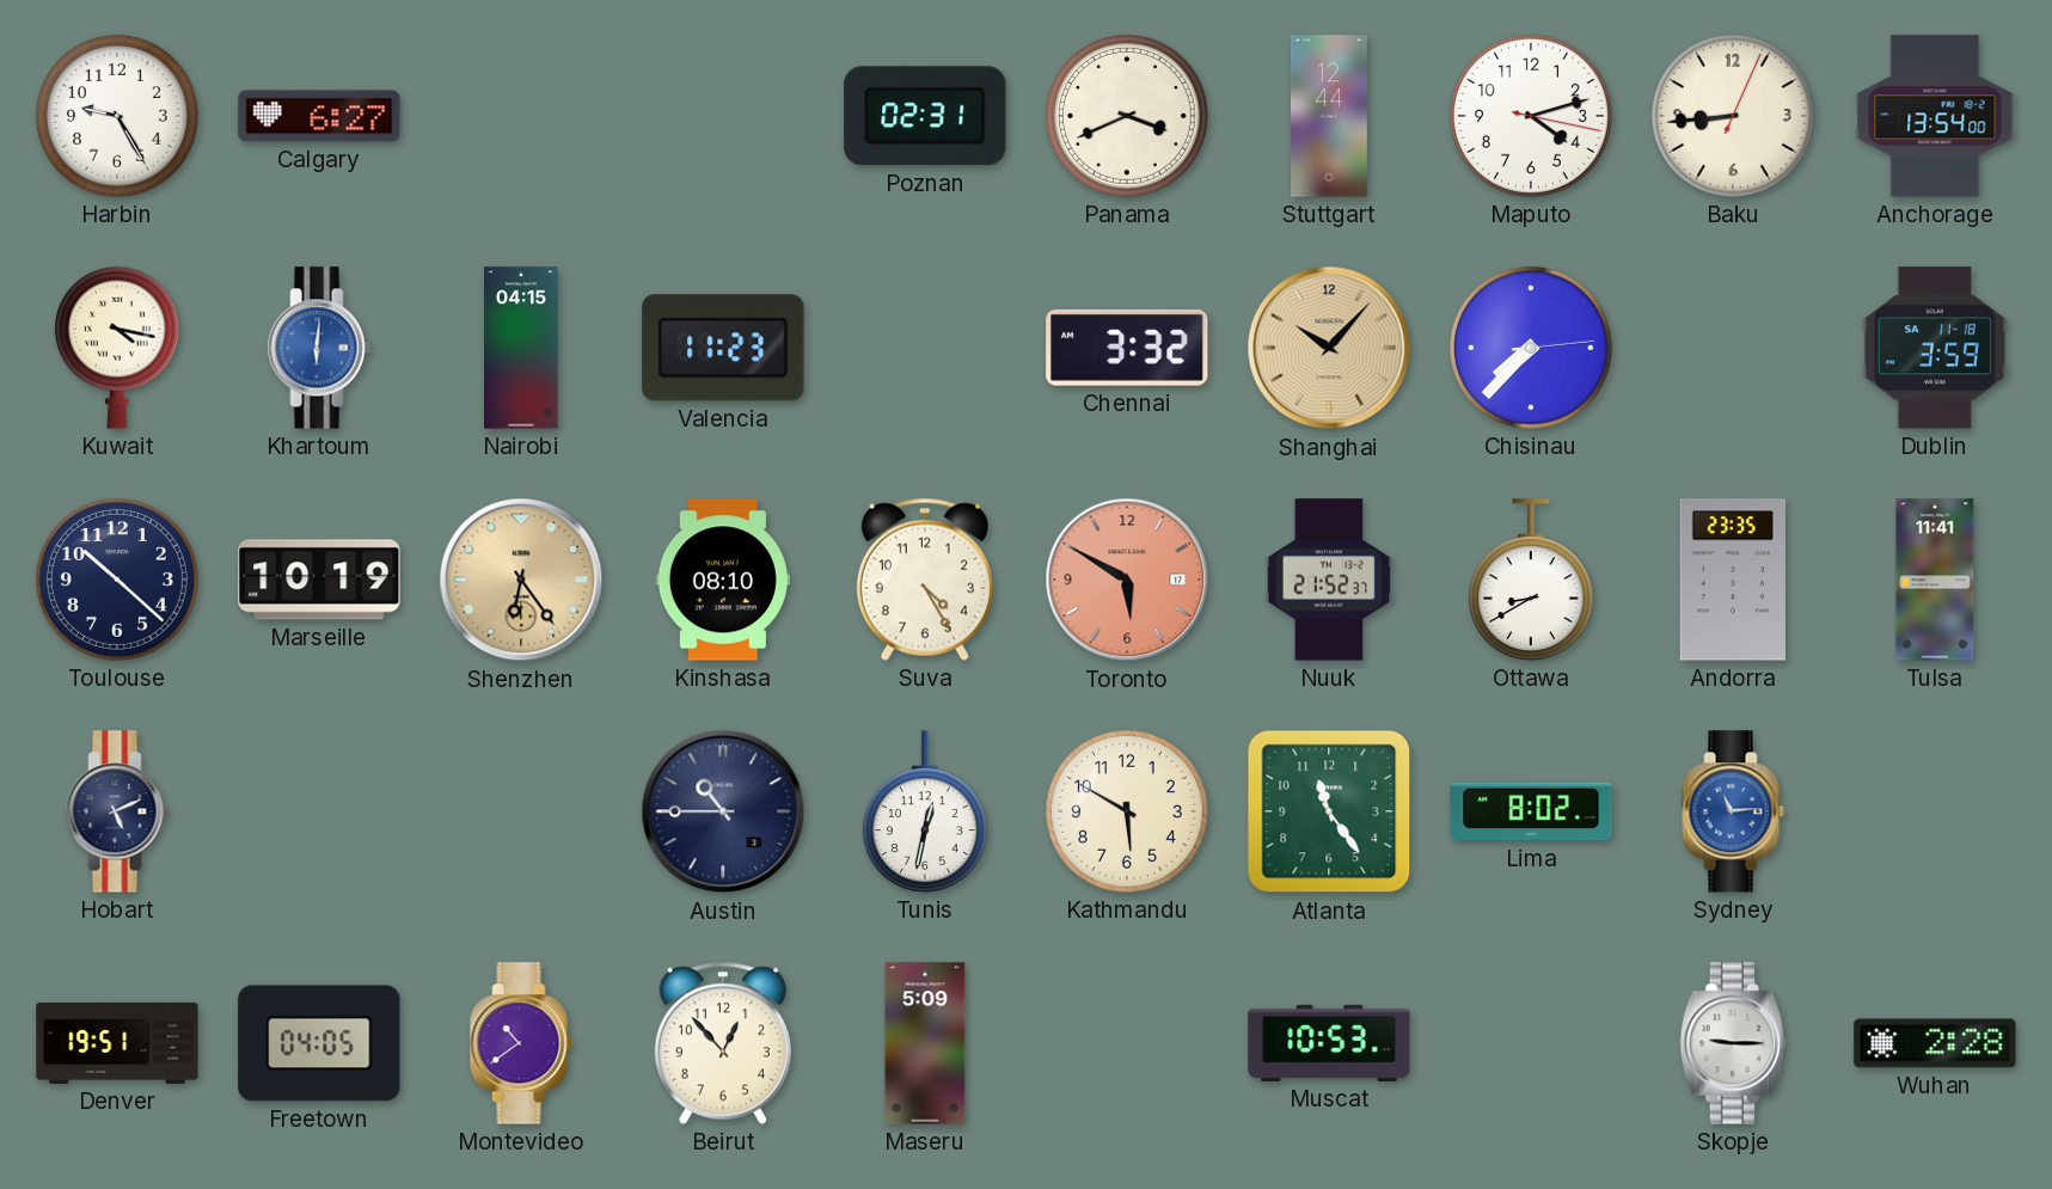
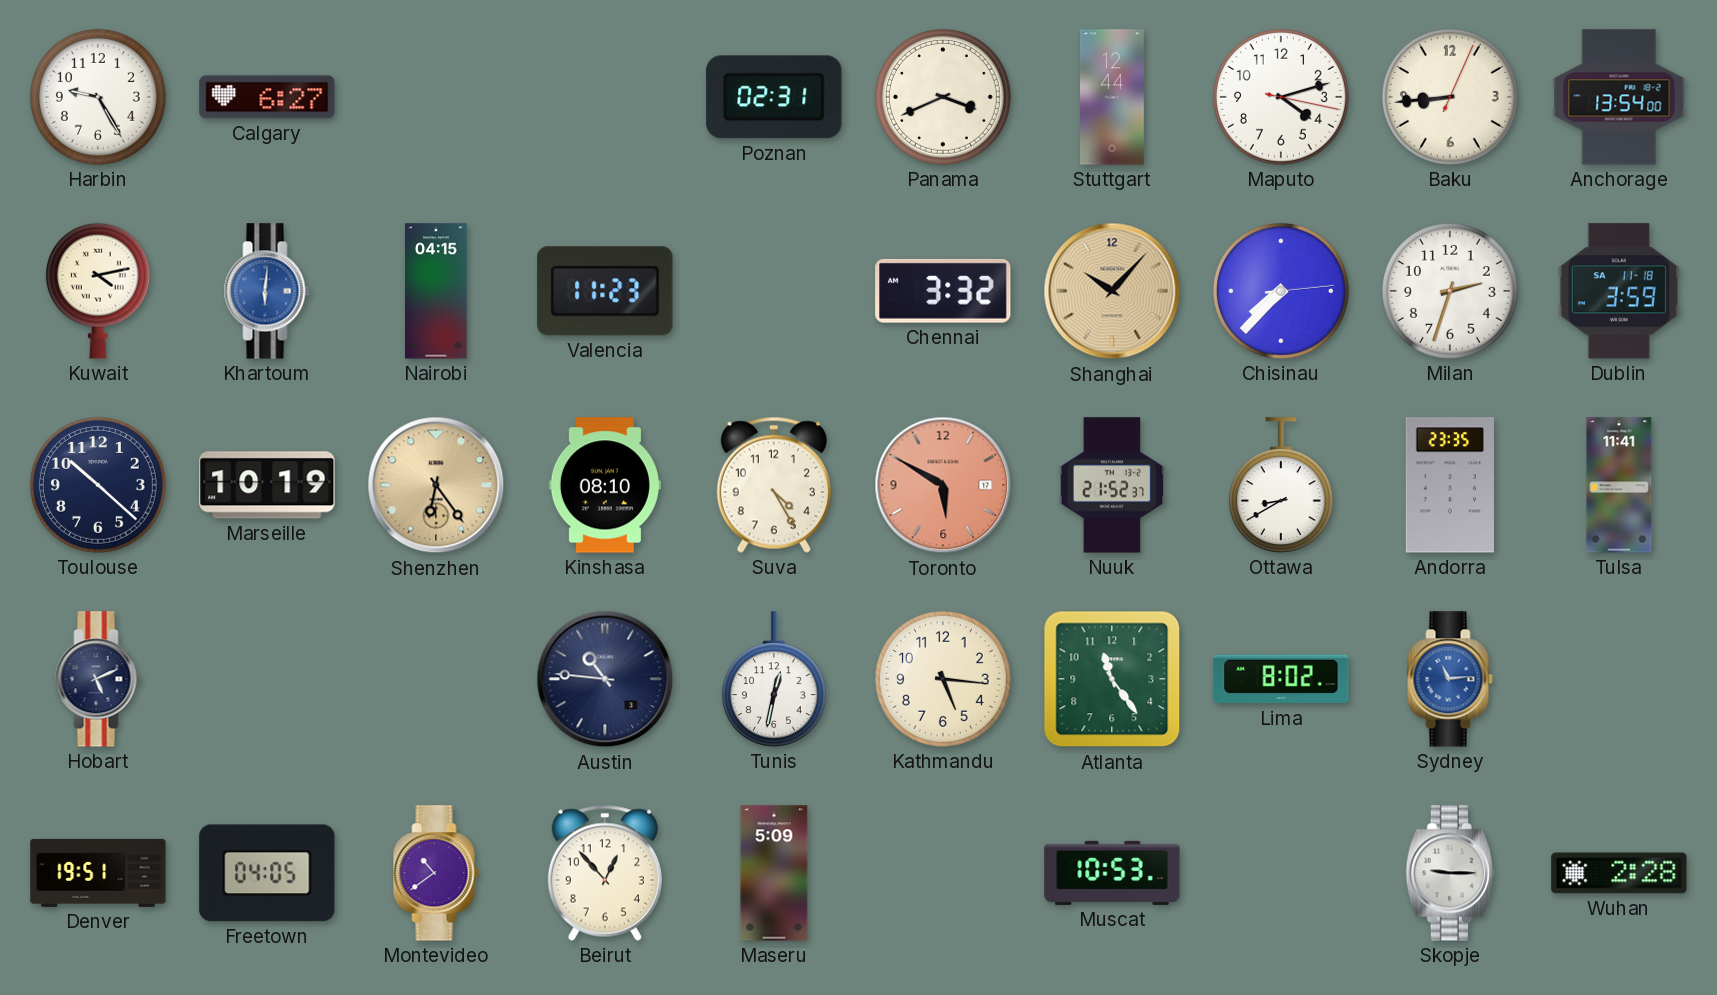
Kuwait: 4:17 -> 4:13 (98, 291)
Milan: none -> 2:33 (1450, 291)
Austin: 10:45 -> 10:46 (605, 679)
Kathmandu: 5:50 -> 5:16 (943, 679)
